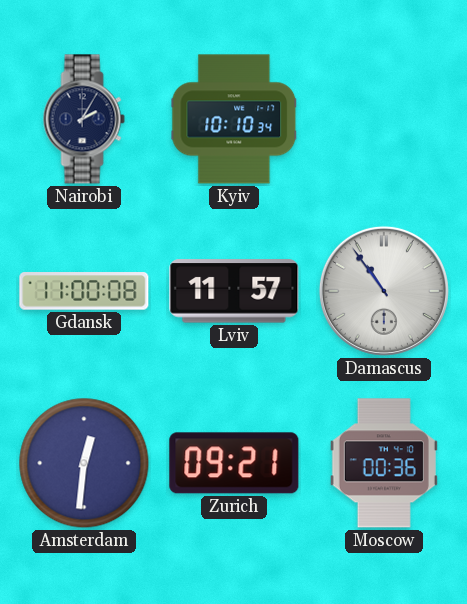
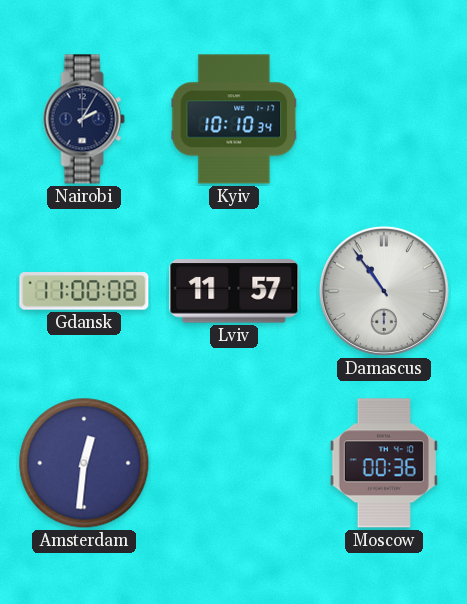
Zurich: 09:21 -> none (234, 463)
